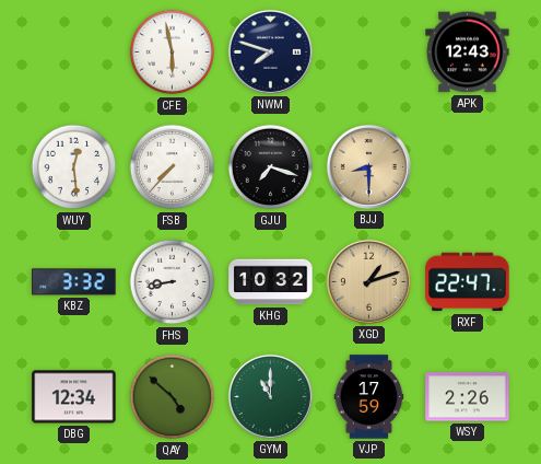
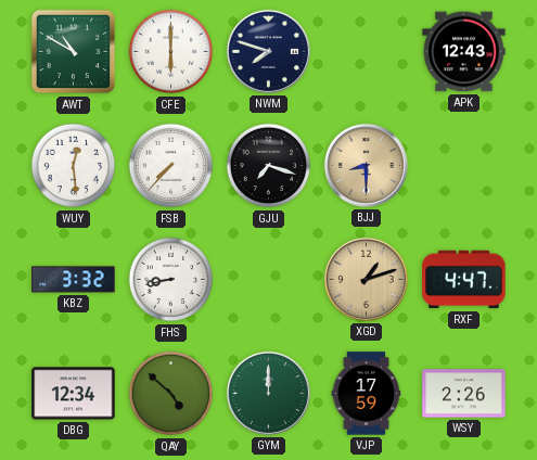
AWT: none -> 10:50 (74, 52)
CFE: 5:58 -> 6:00 (171, 52)
KHG: 10:32 -> none (271, 282)
RXF: 22:47 -> 4:47 (464, 280)
GYM: 11:00 -> 12:00 (268, 393)
